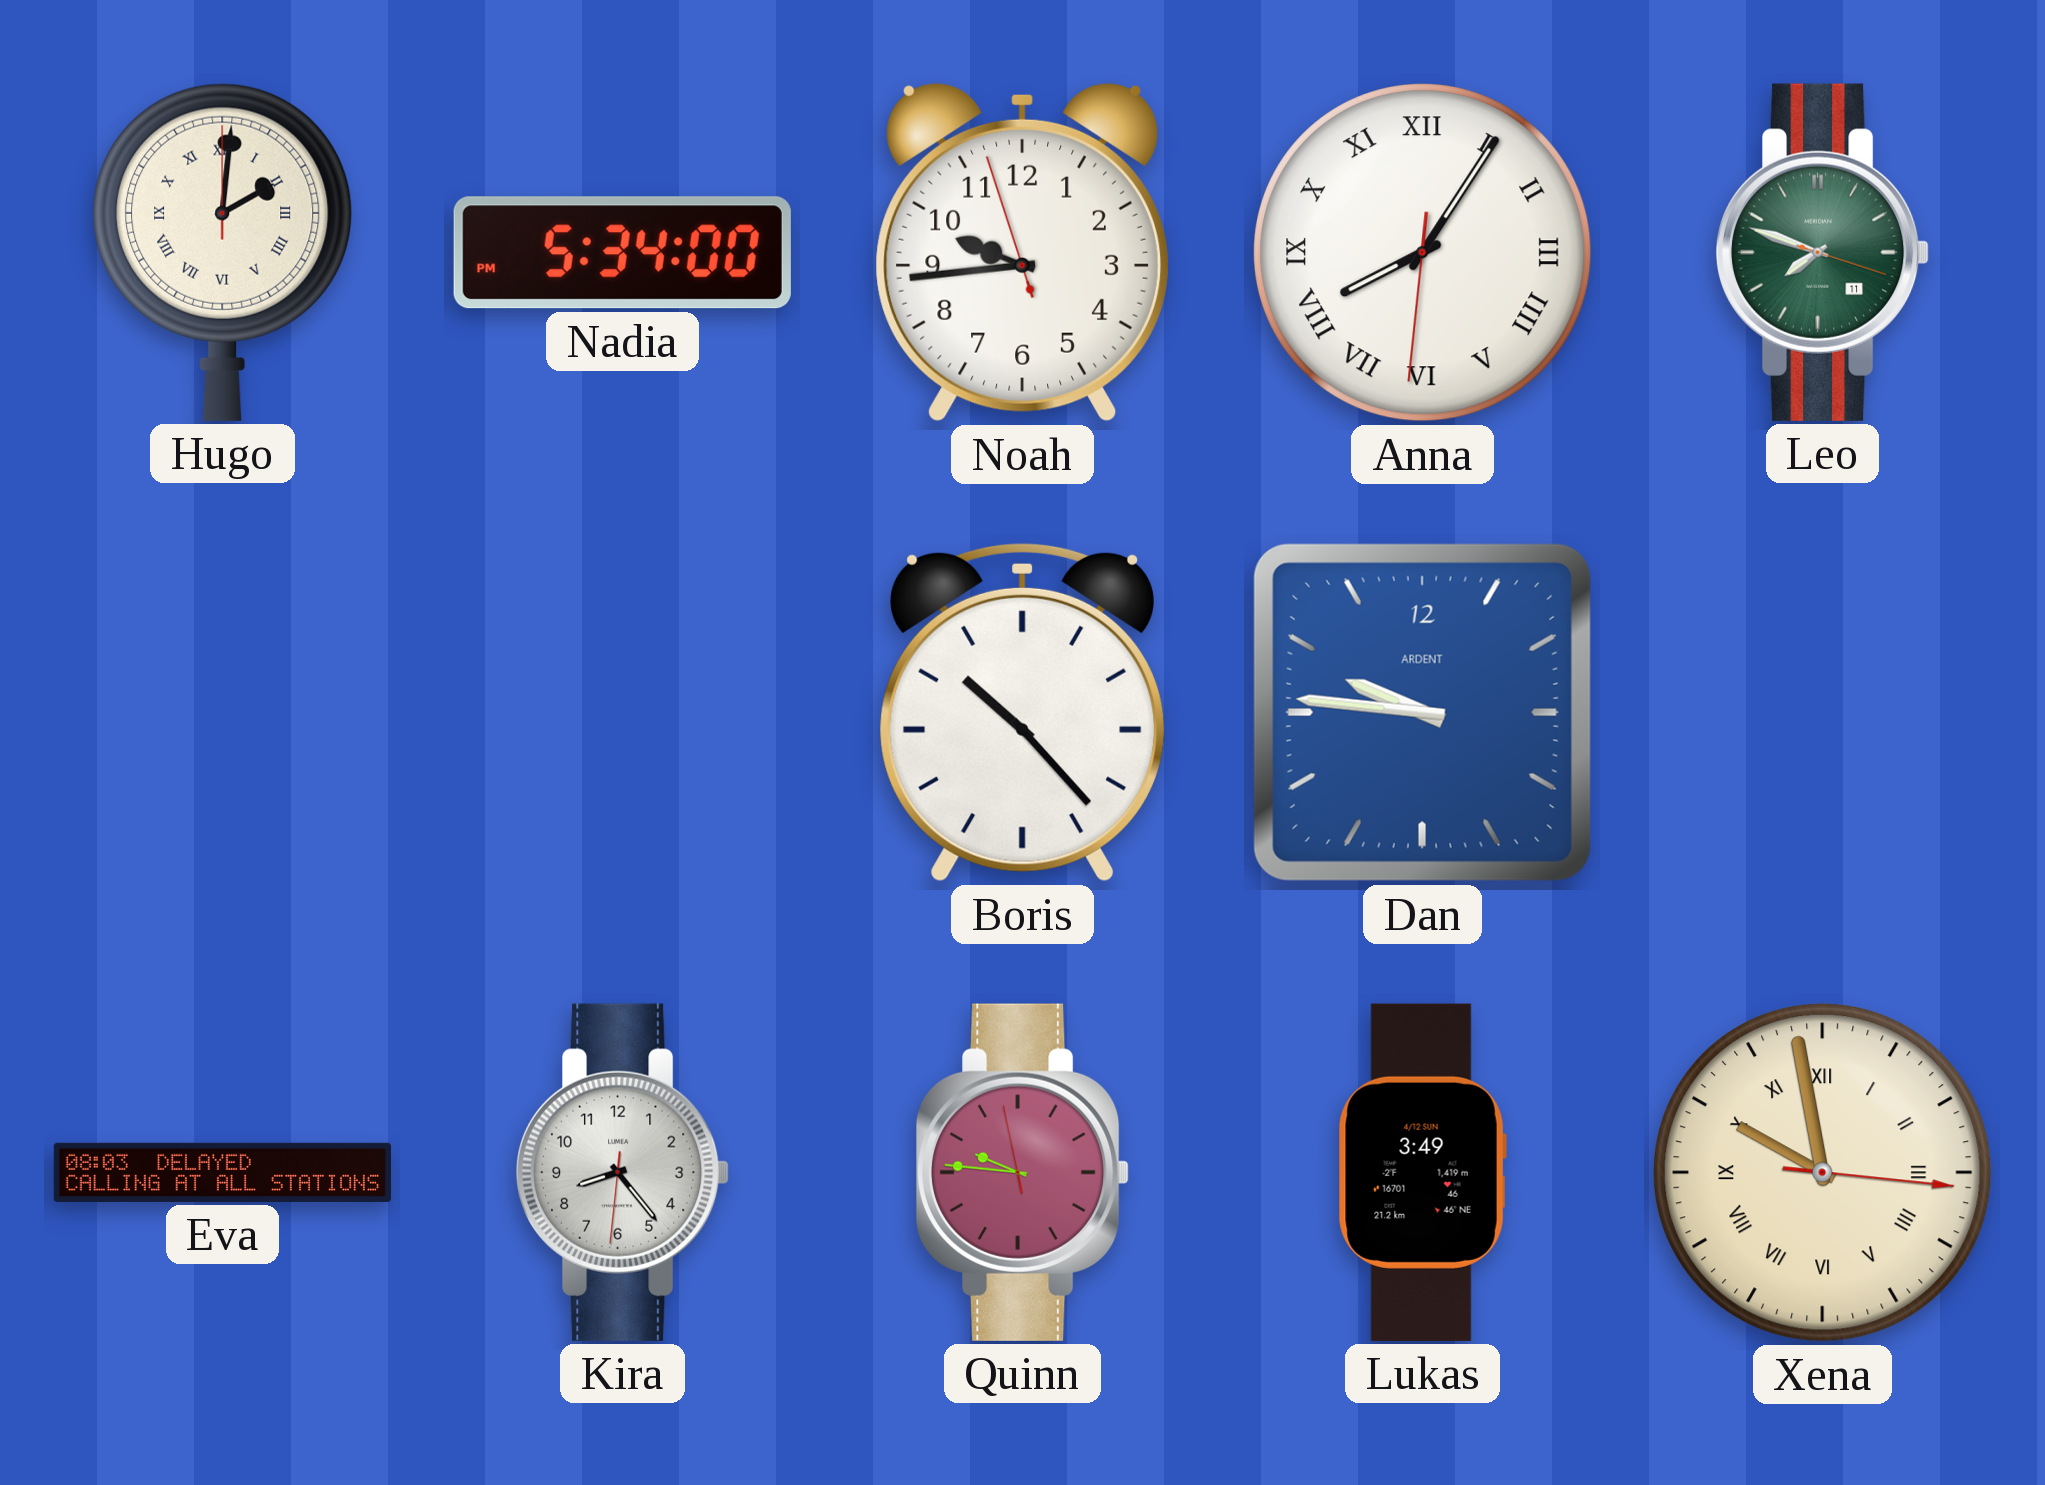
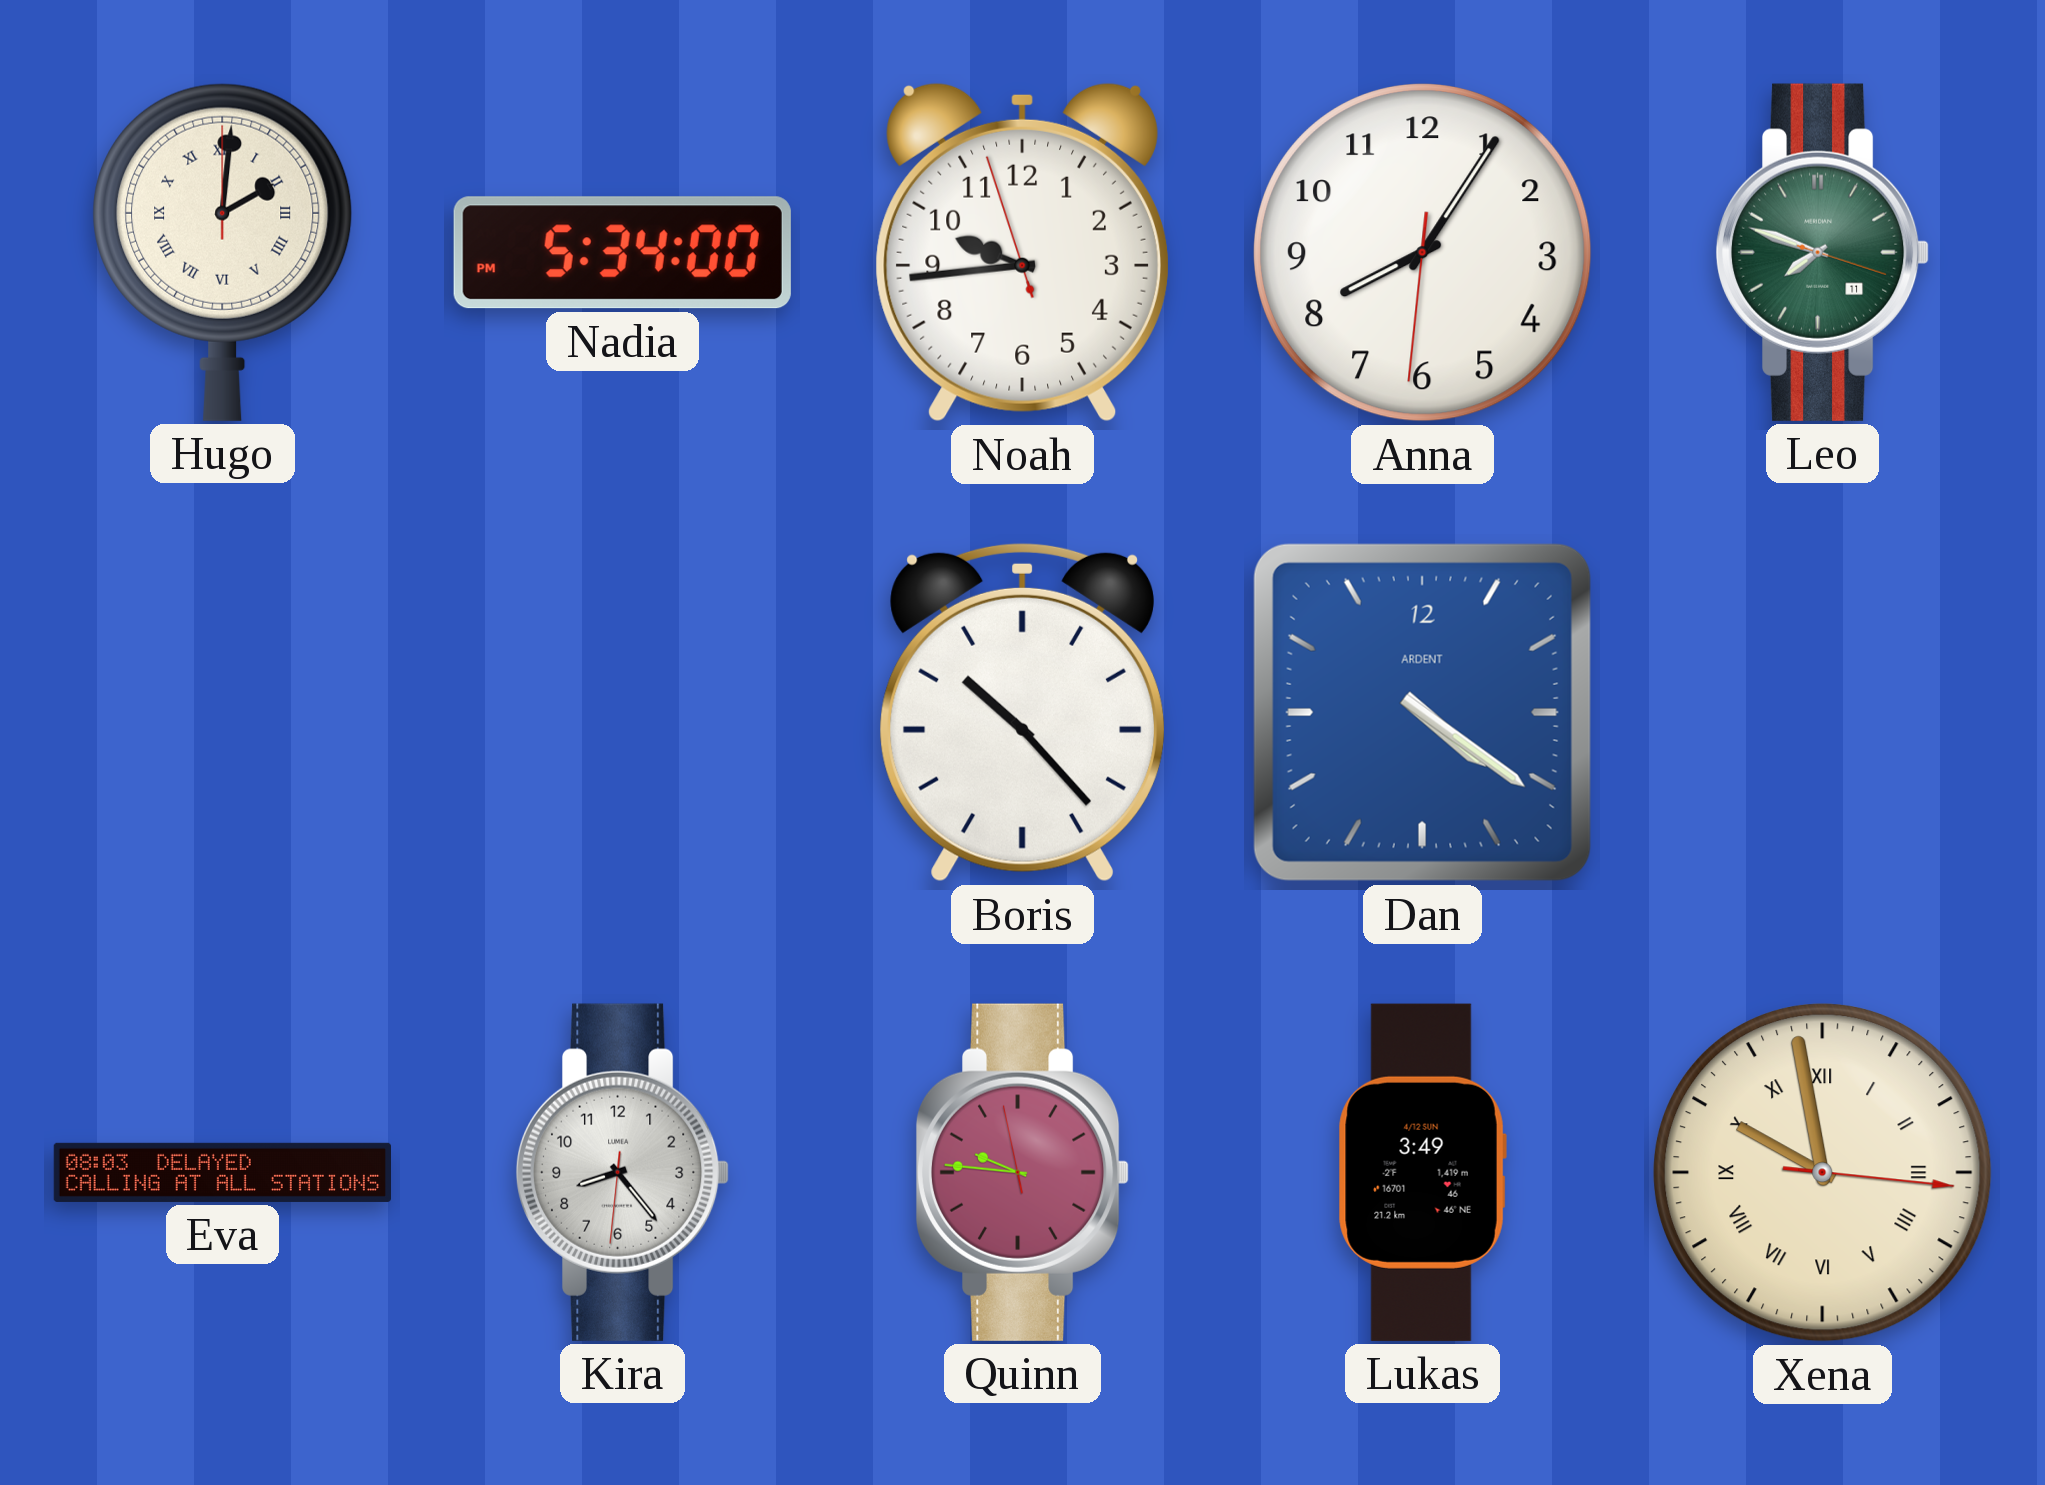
Anna numerals: Roman -> Arabic (1423, 253)
Dan: 9:46 -> 4:21 (1422, 712)
